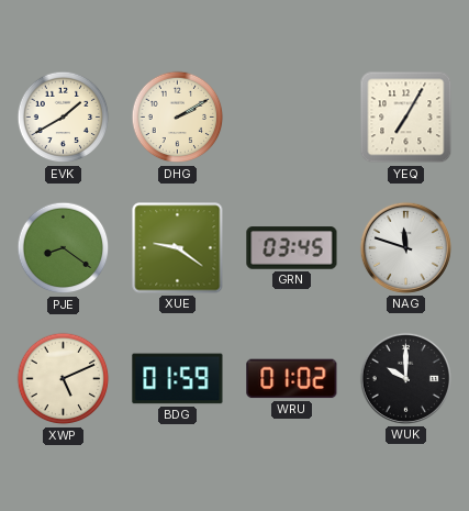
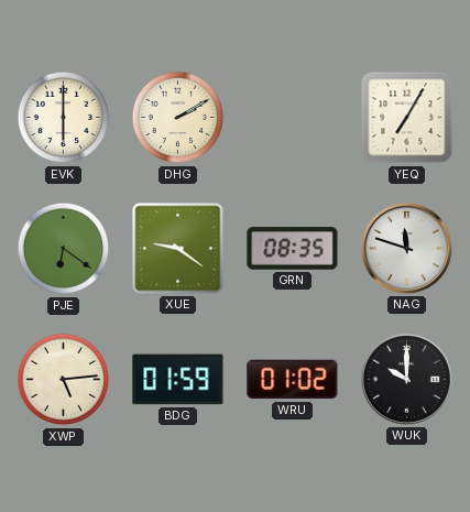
EVK: 1:40 -> 6:00 (64, 118)
PJE: 8:21 -> 6:21 (64, 249)
GRN: 03:45 -> 08:35 (293, 249)
XWP: 5:11 -> 5:14 (64, 380)
